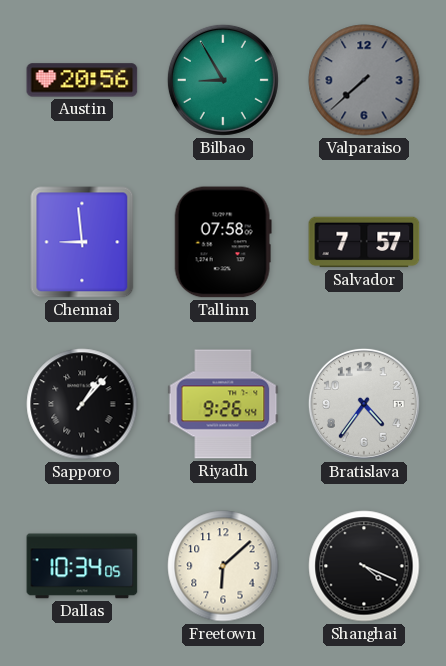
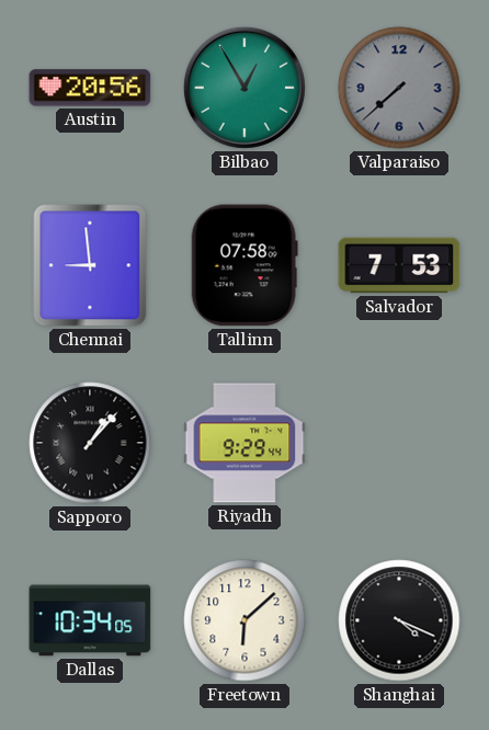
Bilbao: 8:55 -> 12:55 (244, 88)
Salvador: 7:57 -> 7:53 (399, 265)
Riyadh: 9:26 -> 9:29 (244, 443)
Bratislava: 4:36 -> none (364, 404)
